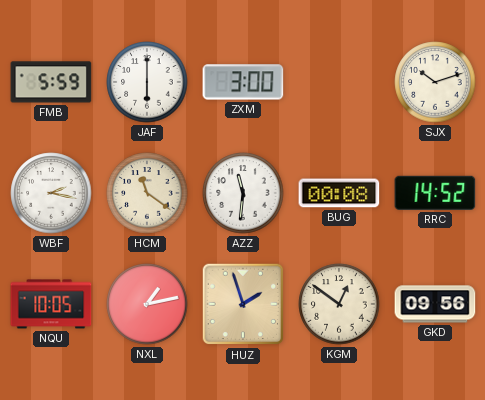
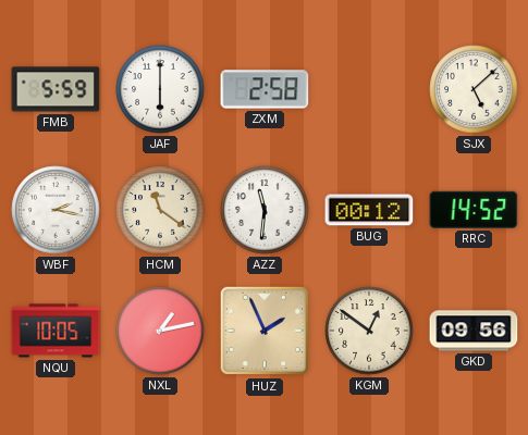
ZXM: 3:00 -> 2:58 (265, 89)
SJX: 10:12 -> 5:08 (474, 89)
BUG: 00:08 -> 00:12 (369, 210)
HUZ: 1:57 -> 1:56 (265, 331)
